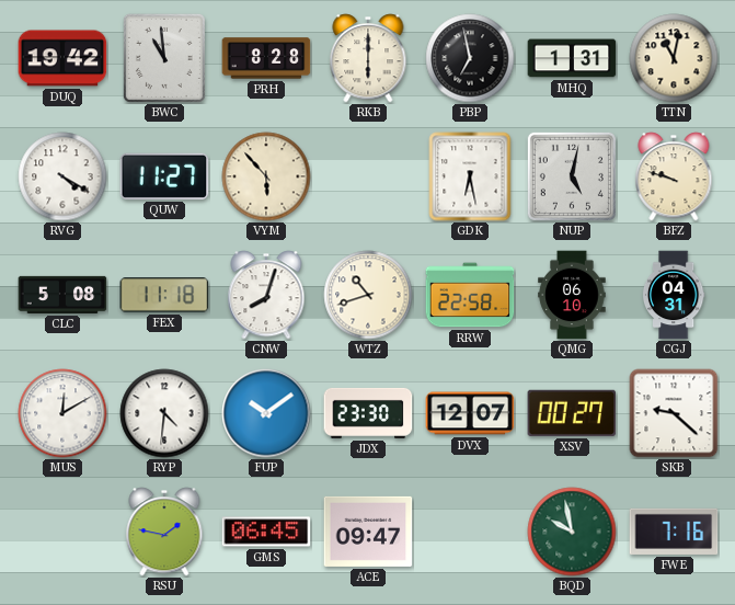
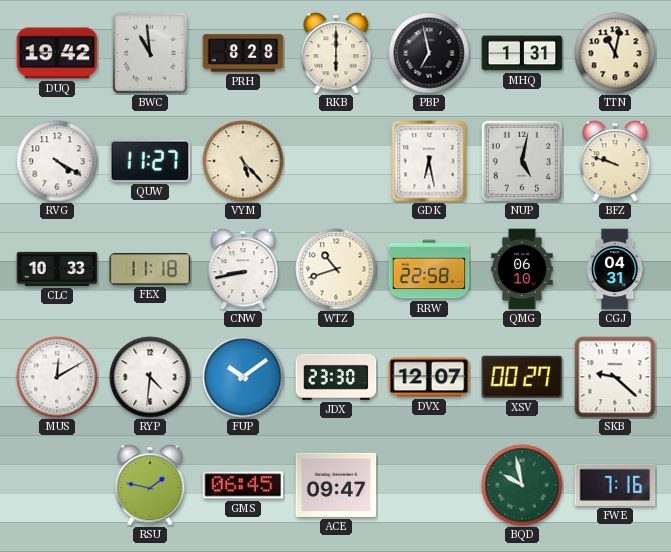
VYM: 5:53 -> 5:23 (243, 161)
CLC: 5:08 -> 10:33 (57, 269)
CNW: 8:03 -> 8:43 (243, 269)
